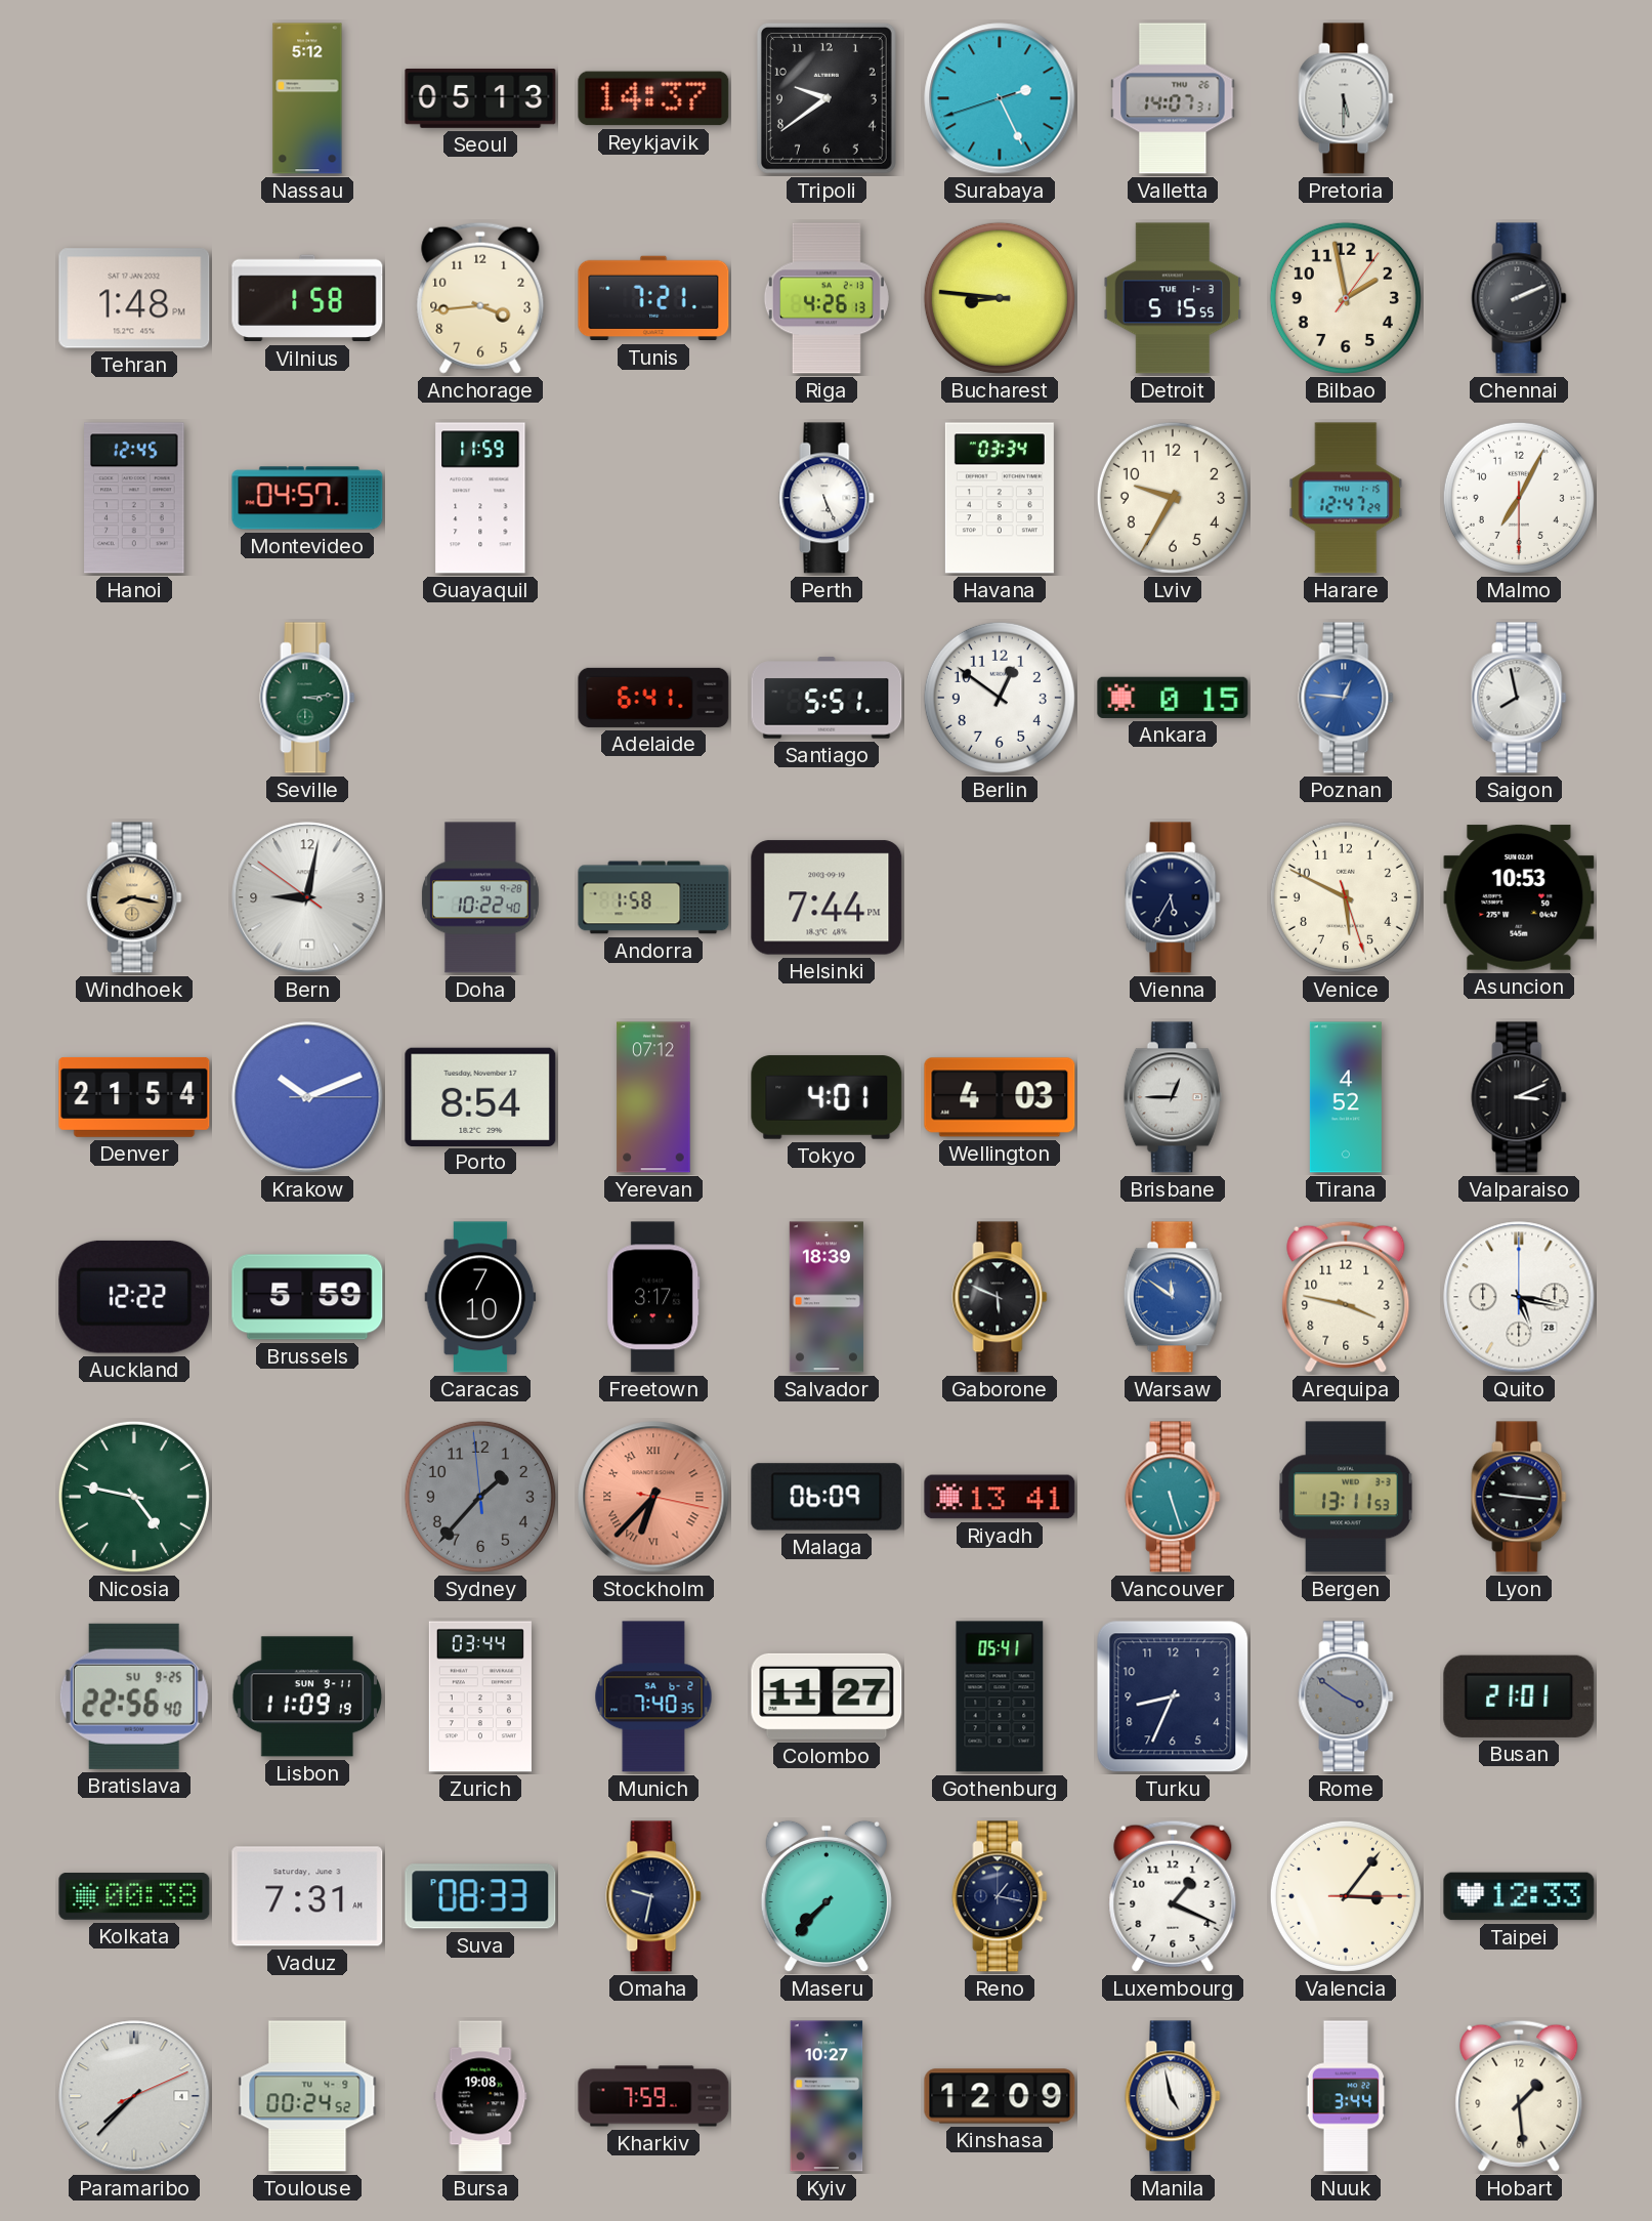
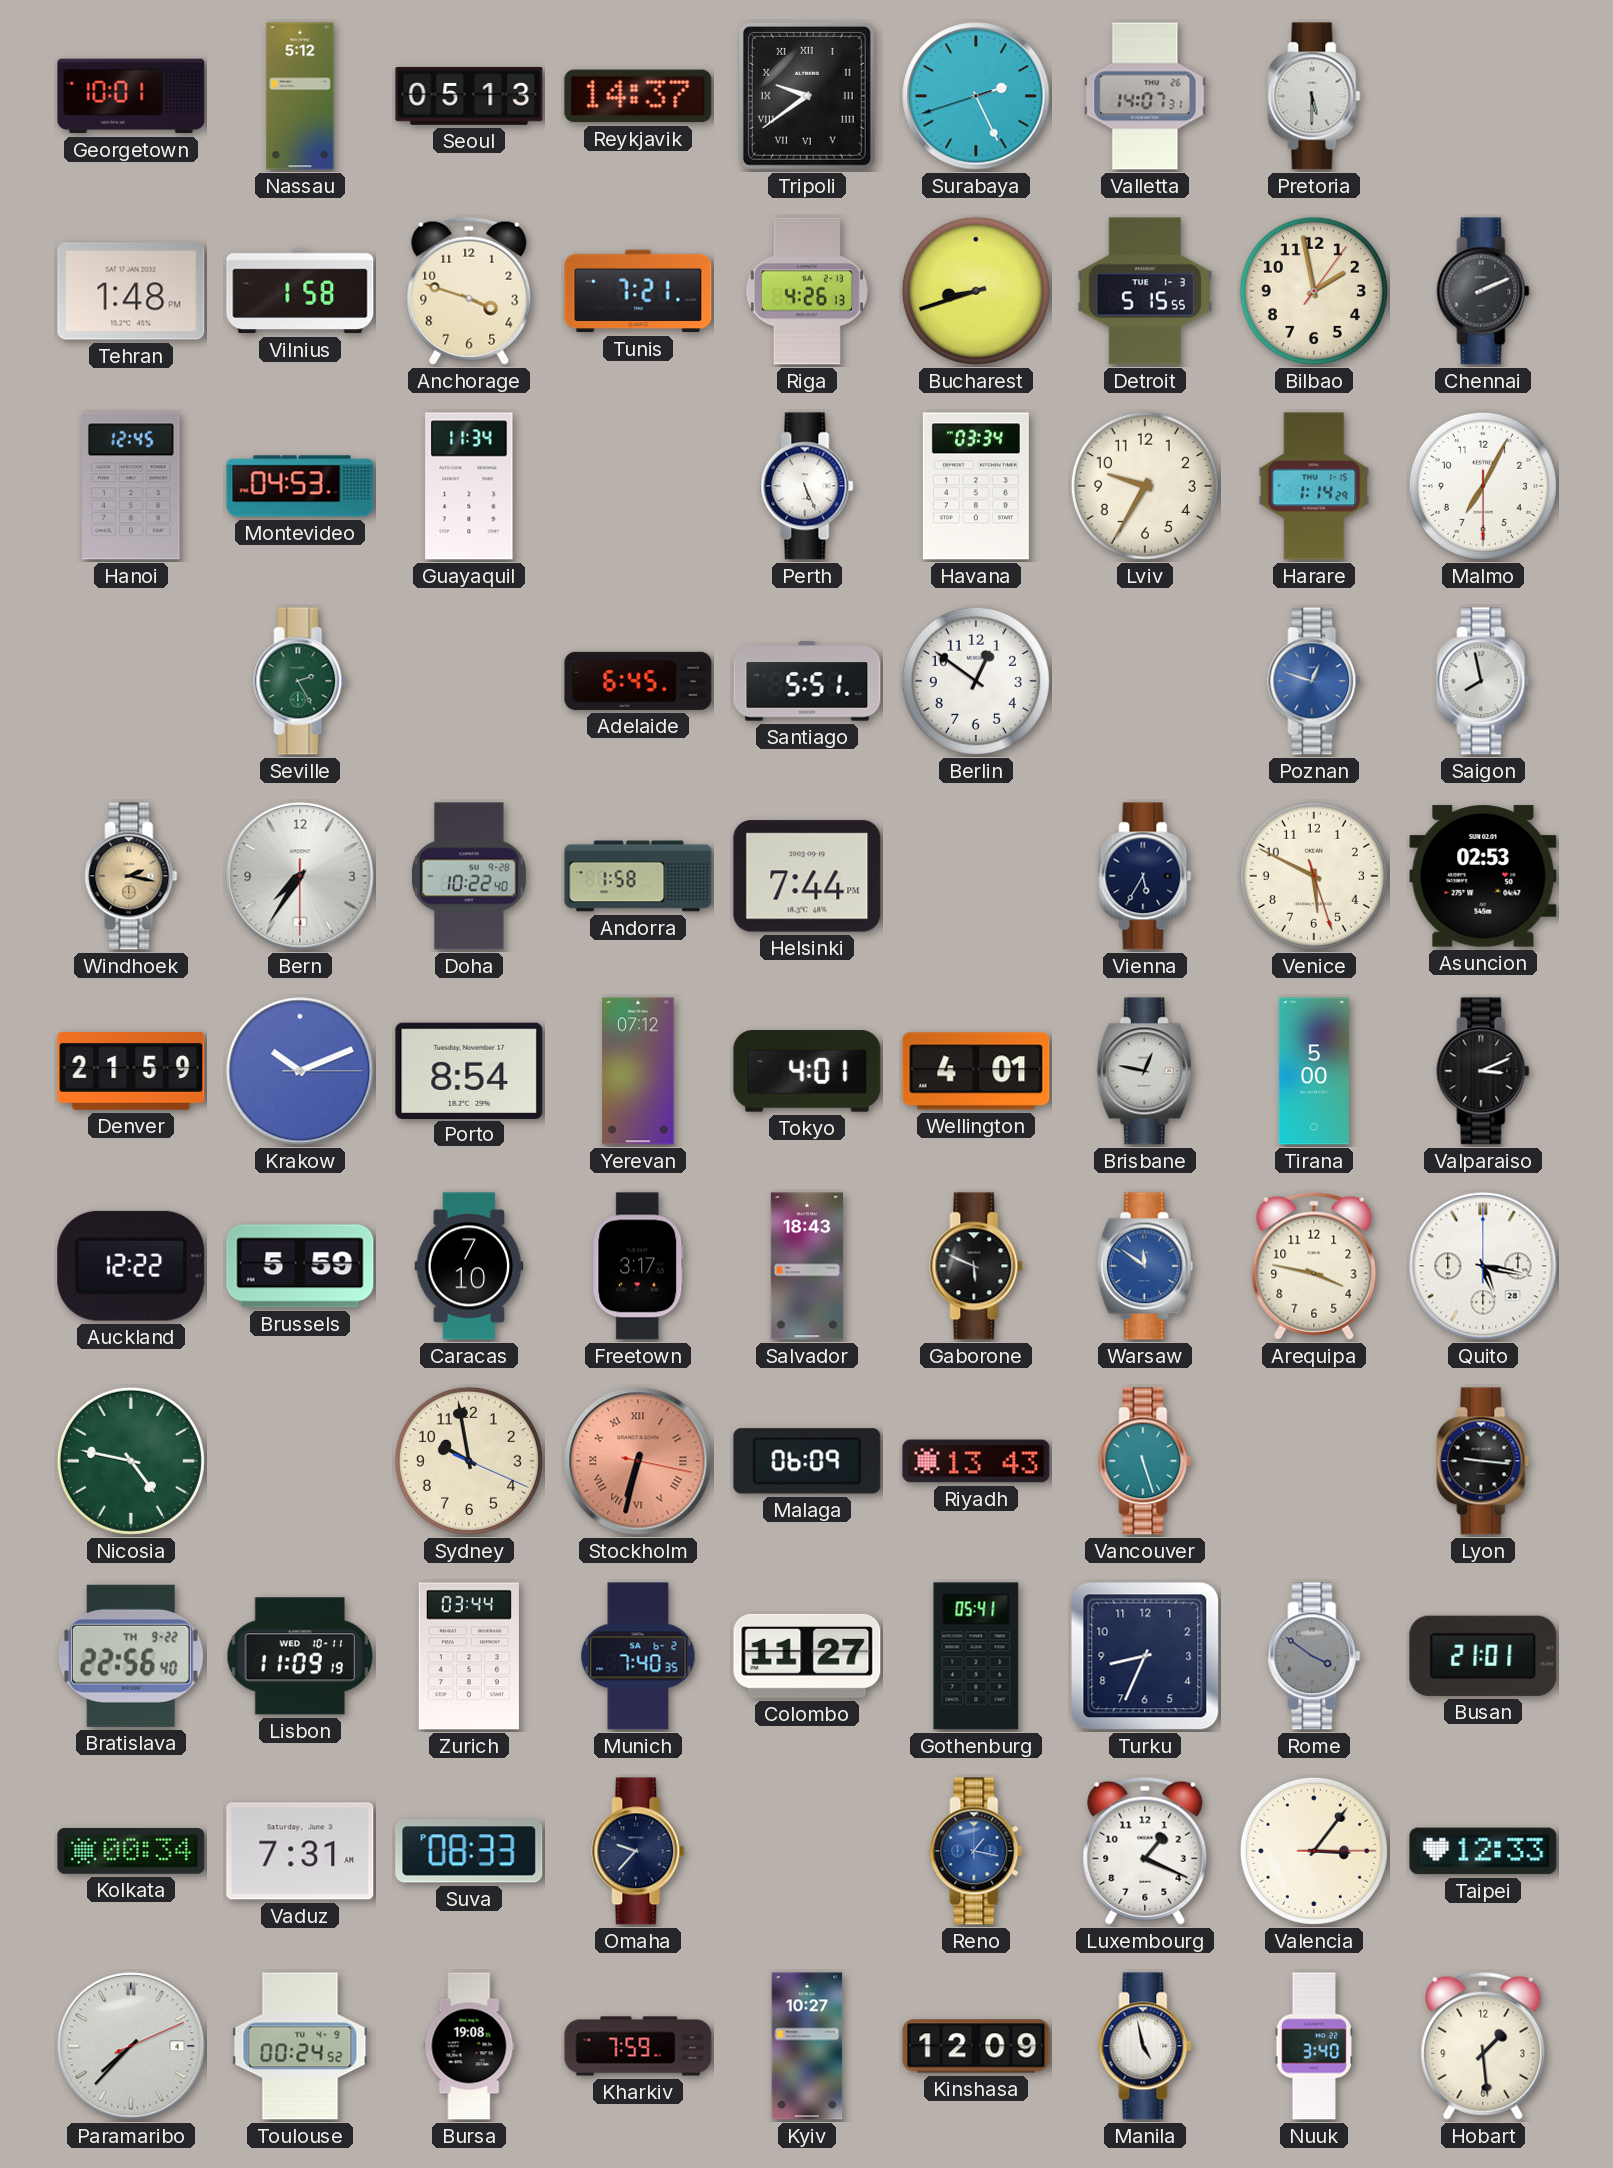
Georgetown: none -> 10:01 (131, 96)
Tripoli numerals: Arabic -> Roman (807, 96)
Anchorage: 3:44 -> 3:48 (469, 291)
Bucharest: 8:46 -> 8:42 (976, 291)
Montevideo: 04:57 -> 04:53 (300, 486)
Guayaquil: 11:59 -> 11:34 (469, 486)
Harare: 12:47 -> 1:14 (1314, 486)
Seville: 3:14 -> 2:25 (300, 681)
Adelaide: 6:41 -> 6:45 (638, 681)
Ankara: 0:15 -> none (1173, 698)
Poznan: 12:46 -> 12:48 (1314, 681)
Windhoek: 8:17 -> 2:17 (131, 876)
Bern: 9:01 -> 7:35 (300, 876)
Asuncion: 10:53 -> 02:53 (1483, 876)
Denver: 21:54 -> 21:59 (131, 1071)
Wellington: 4:03 -> 4:01 (976, 1071)
Brisbane: 12:45 -> 12:47 (1145, 1071)
Tirana: 4:52 -> 5:00 (1314, 1071)
Salvador: 18:39 -> 18:43 (807, 1266)
Sydney: 1:36 -> 9:58 (469, 1461)
Sydney dial: grey -> cream (469, 1461)
Stockholm: 6:37 -> 6:32 (638, 1461)
Riyadh: 13:41 -> 13:43 (976, 1461)
Bergen: 13:11 -> none (1346, 1497)
Bratislava date: SU 9-25 -> TH 9-22 (131, 1656)
Lisbon date: SUN 9-11 -> WED 10-11 (300, 1656)
Kolkata: 00:38 -> 00:34 (131, 1852)
Omaha: 9:32 -> 9:37 (638, 1851)
Maseru: 7:37 -> none (827, 1896)
Reno dial: navy -> blue (976, 1851)
Nuuk: 3:44 -> 3:40 (1314, 2046)
